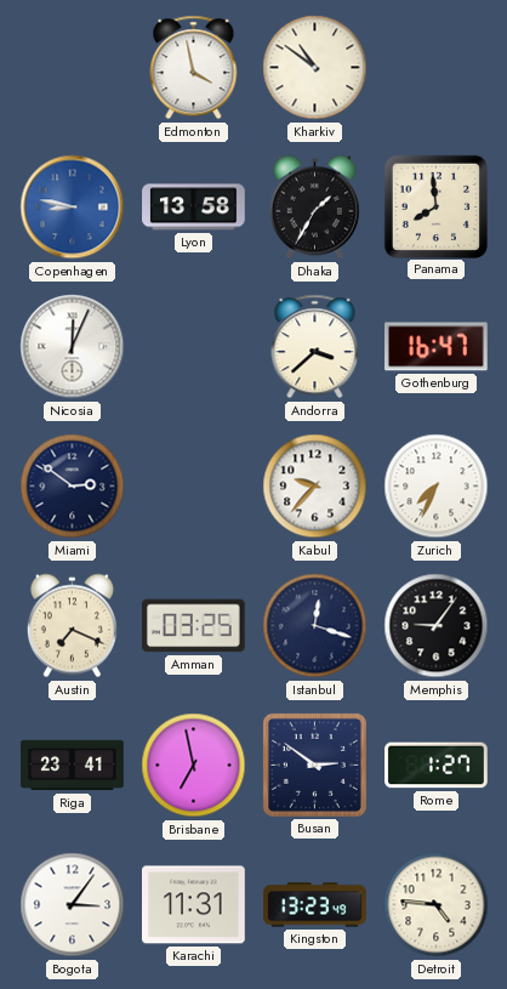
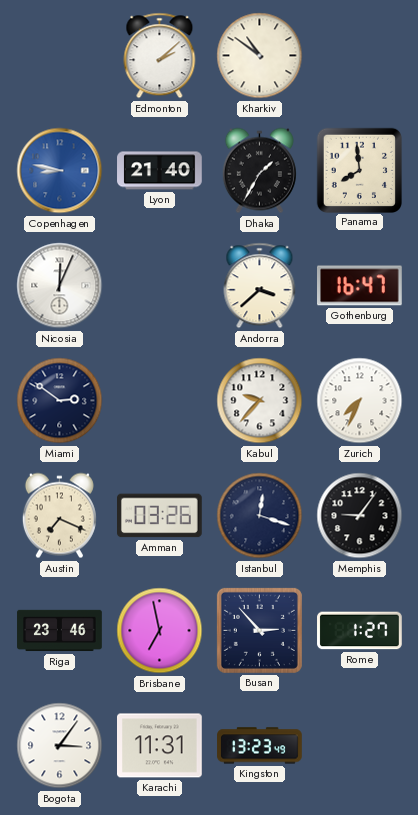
Edmonton: 3:58 -> 2:08 (160, 56)
Lyon: 13:58 -> 21:40 (160, 171)
Amman: 03:25 -> 03:26 (160, 516)
Riga: 23:41 -> 23:46 (60, 631)
Busan: 2:51 -> 2:53 (259, 630)
Detroit: 4:46 -> none (437, 905)
